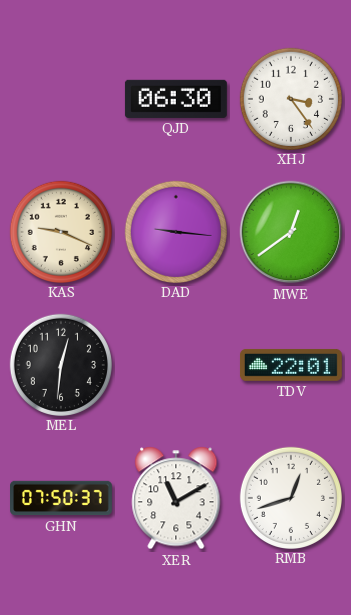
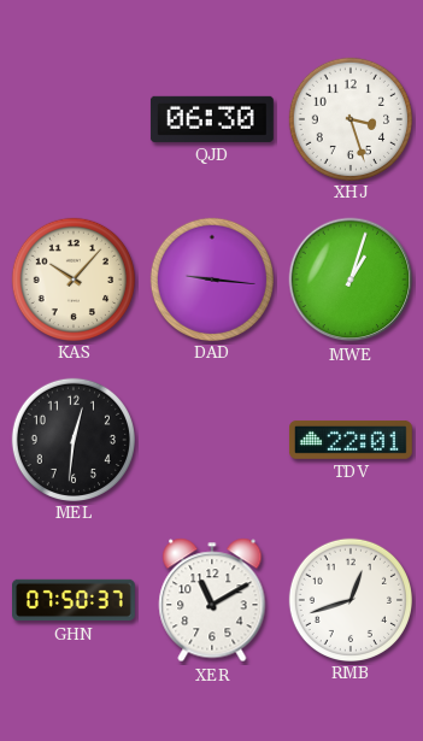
XHJ: 3:24 -> 3:27 (349, 118)
KAS: 9:19 -> 10:07 (72, 278)
MWE: 12:39 -> 1:03 (351, 280)
